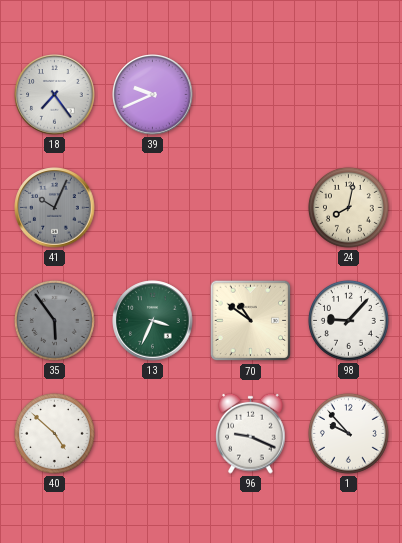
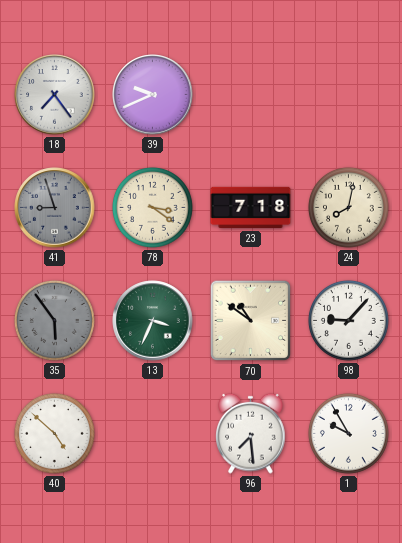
41: 10:04 -> 8:57 (55, 208)
78: none -> 3:21 (152, 207)
23: none -> 7:18 (251, 208)
96: 9:19 -> 7:29 (251, 433)
1: 9:53 -> 9:55 (348, 433)
